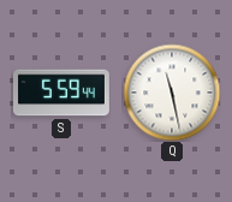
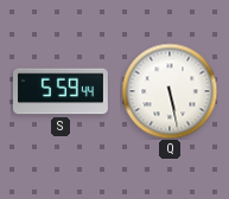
Q: 11:28 -> 5:28 (170, 91)
